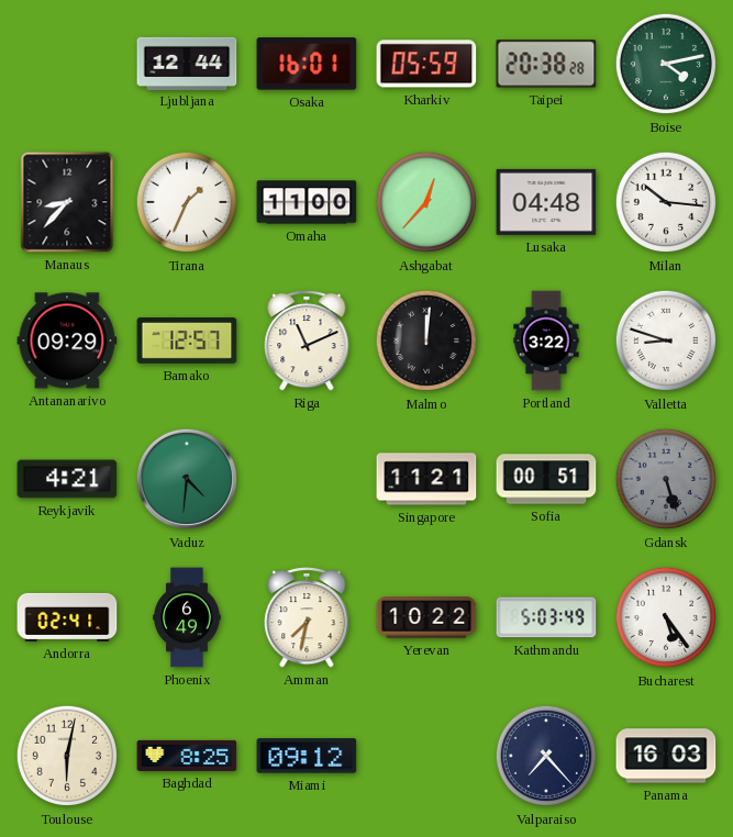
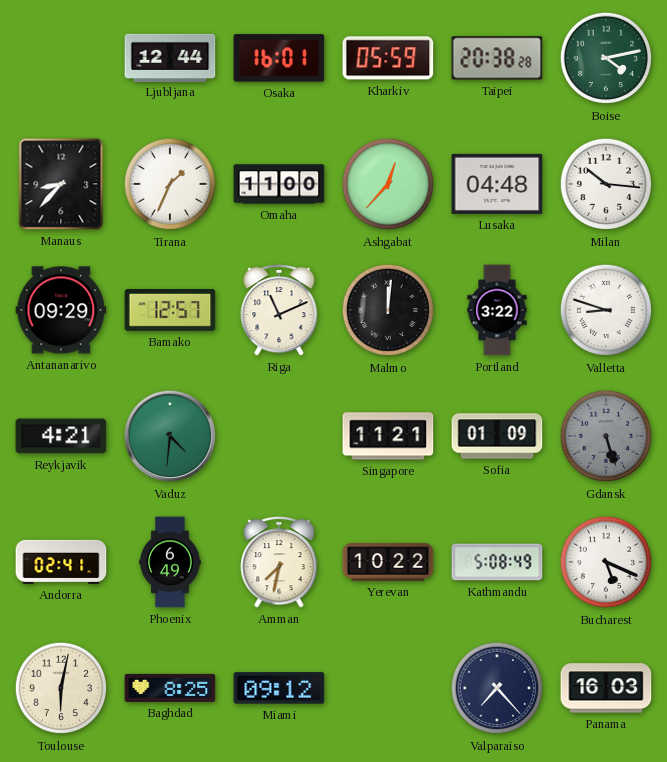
Sofia: 00:51 -> 01:09 (497, 436)
Kathmandu: 5:03 -> 5:08 (497, 562)
Bucharest: 5:24 -> 5:19 (606, 562)
